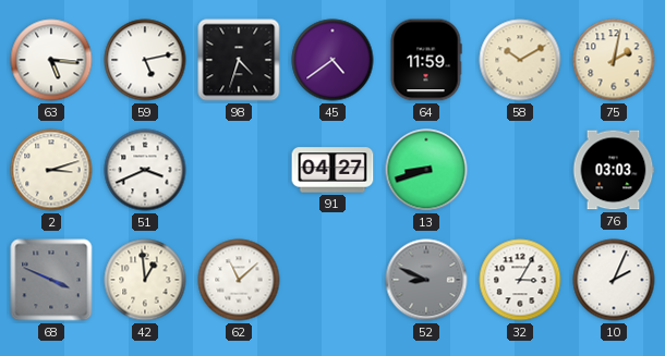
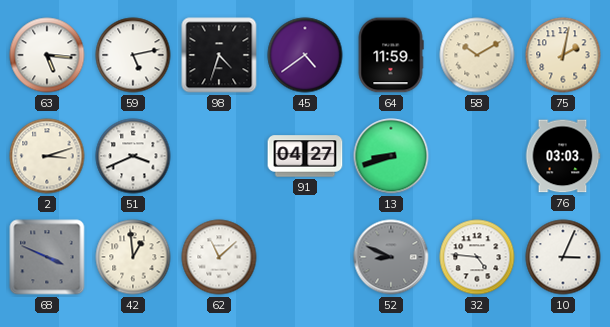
32: 3:05 -> 4:46 (477, 257)
10: 2:04 -> 3:04 (563, 257)
